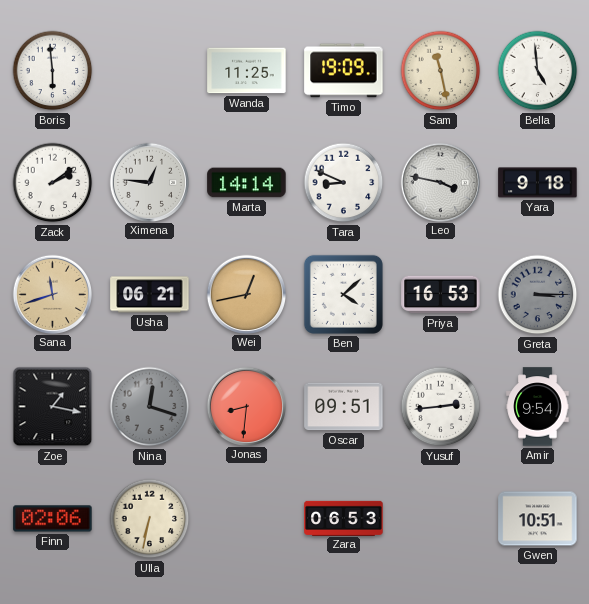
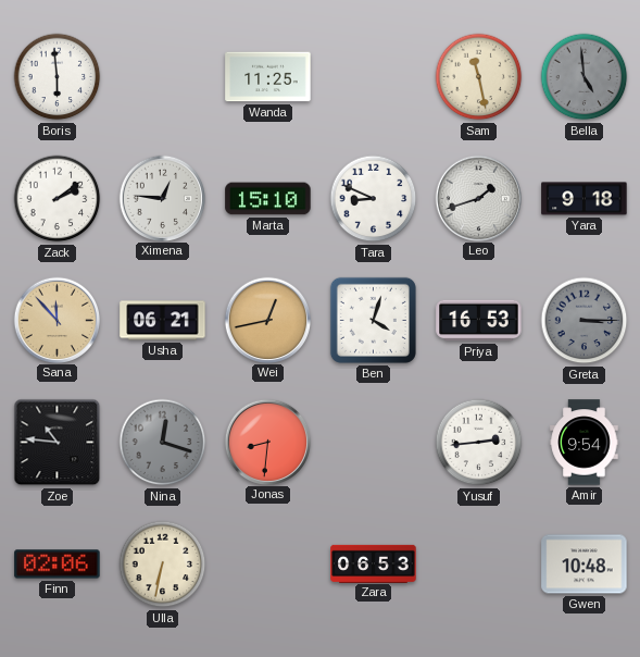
Timo: 19:09 -> none (344, 71)
Bella dial: white -> grey (585, 77)
Marta: 14:14 -> 15:10 (268, 199)
Leo: 3:47 -> 1:42 (479, 198)
Sana: 11:42 -> 11:53 (58, 320)
Ben: 4:08 -> 4:03 (373, 320)
Zoe: 1:17 -> 10:46 (58, 443)
Oscar: 09:51 -> none (344, 407)
Gwen: 10:51 -> 10:48 (585, 565)
